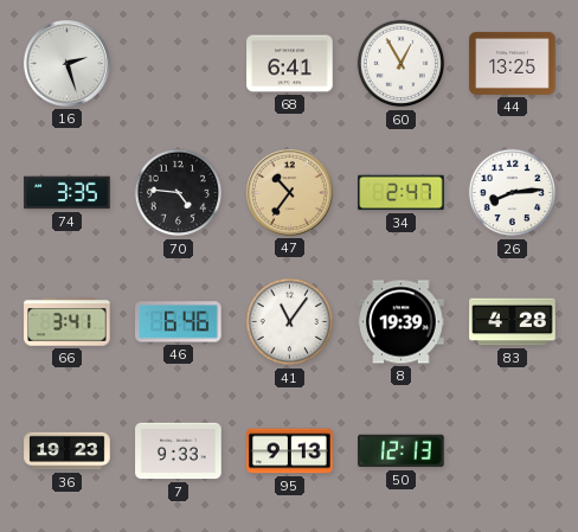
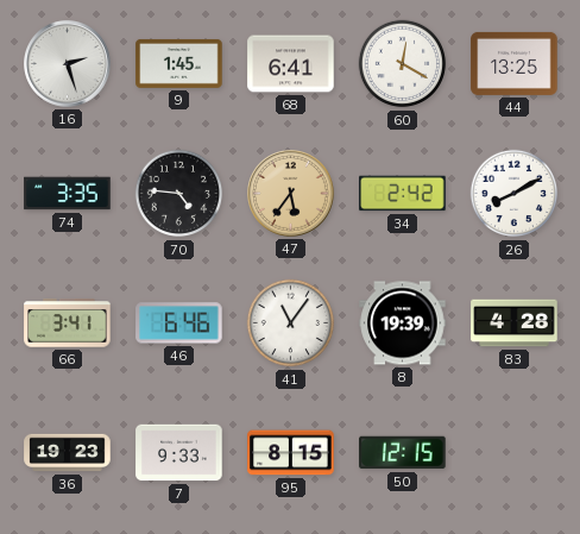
9: none -> 1:45 (179, 63)
60: 12:55 -> 12:20 (403, 64)
47: 10:36 -> 5:36 (291, 194)
34: 2:47 -> 2:42 (403, 194)
26: 8:14 -> 8:10 (515, 194)
95: 9:13 -> 8:15 (291, 453)
50: 12:13 -> 12:15 (403, 453)
